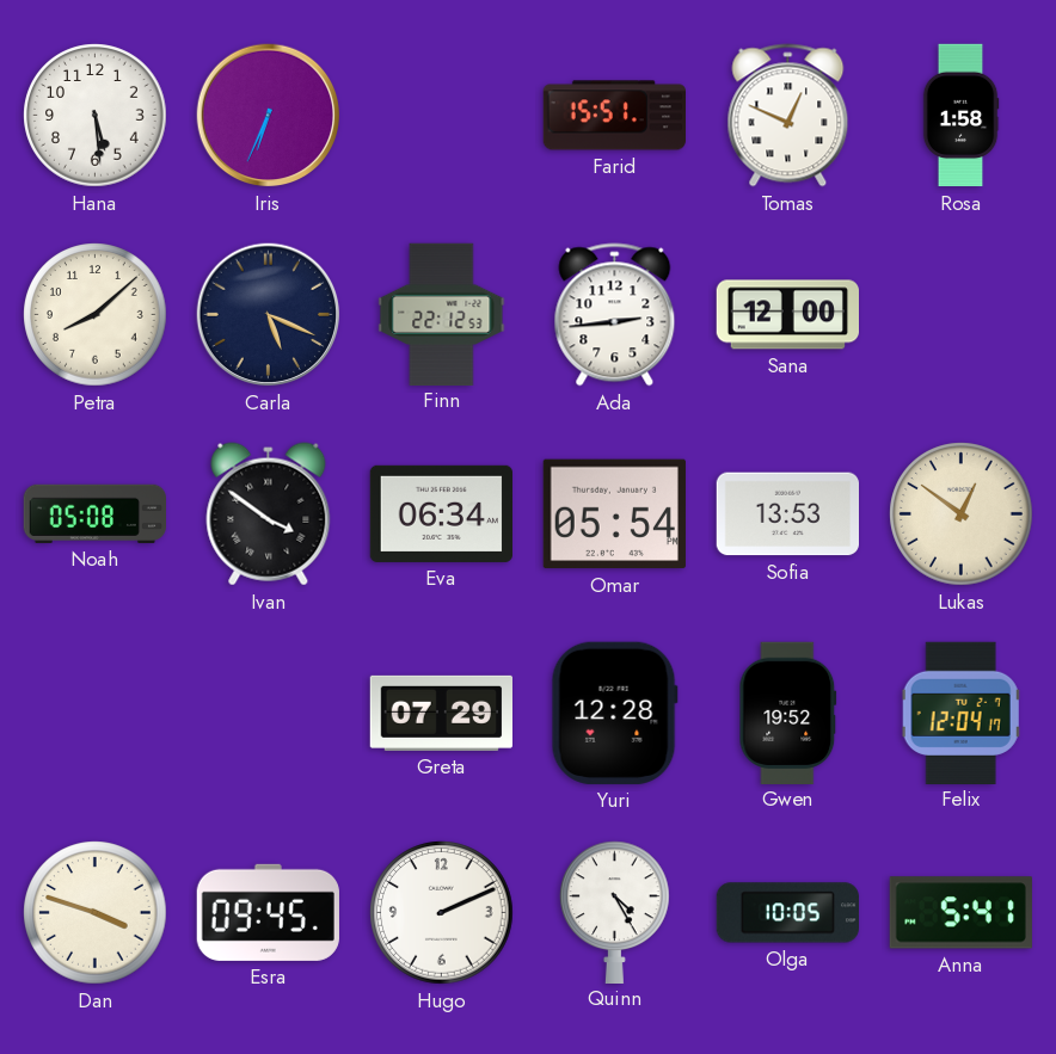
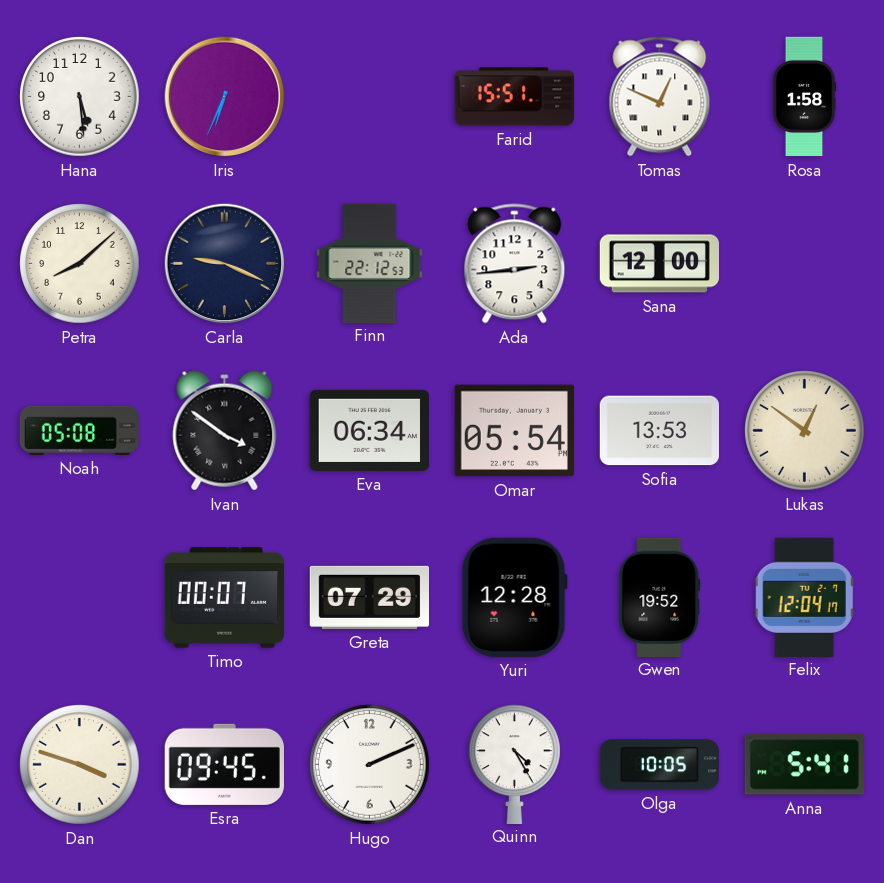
Carla: 5:19 -> 9:19 (225, 264)
Timo: none -> 00:07 (225, 598)
